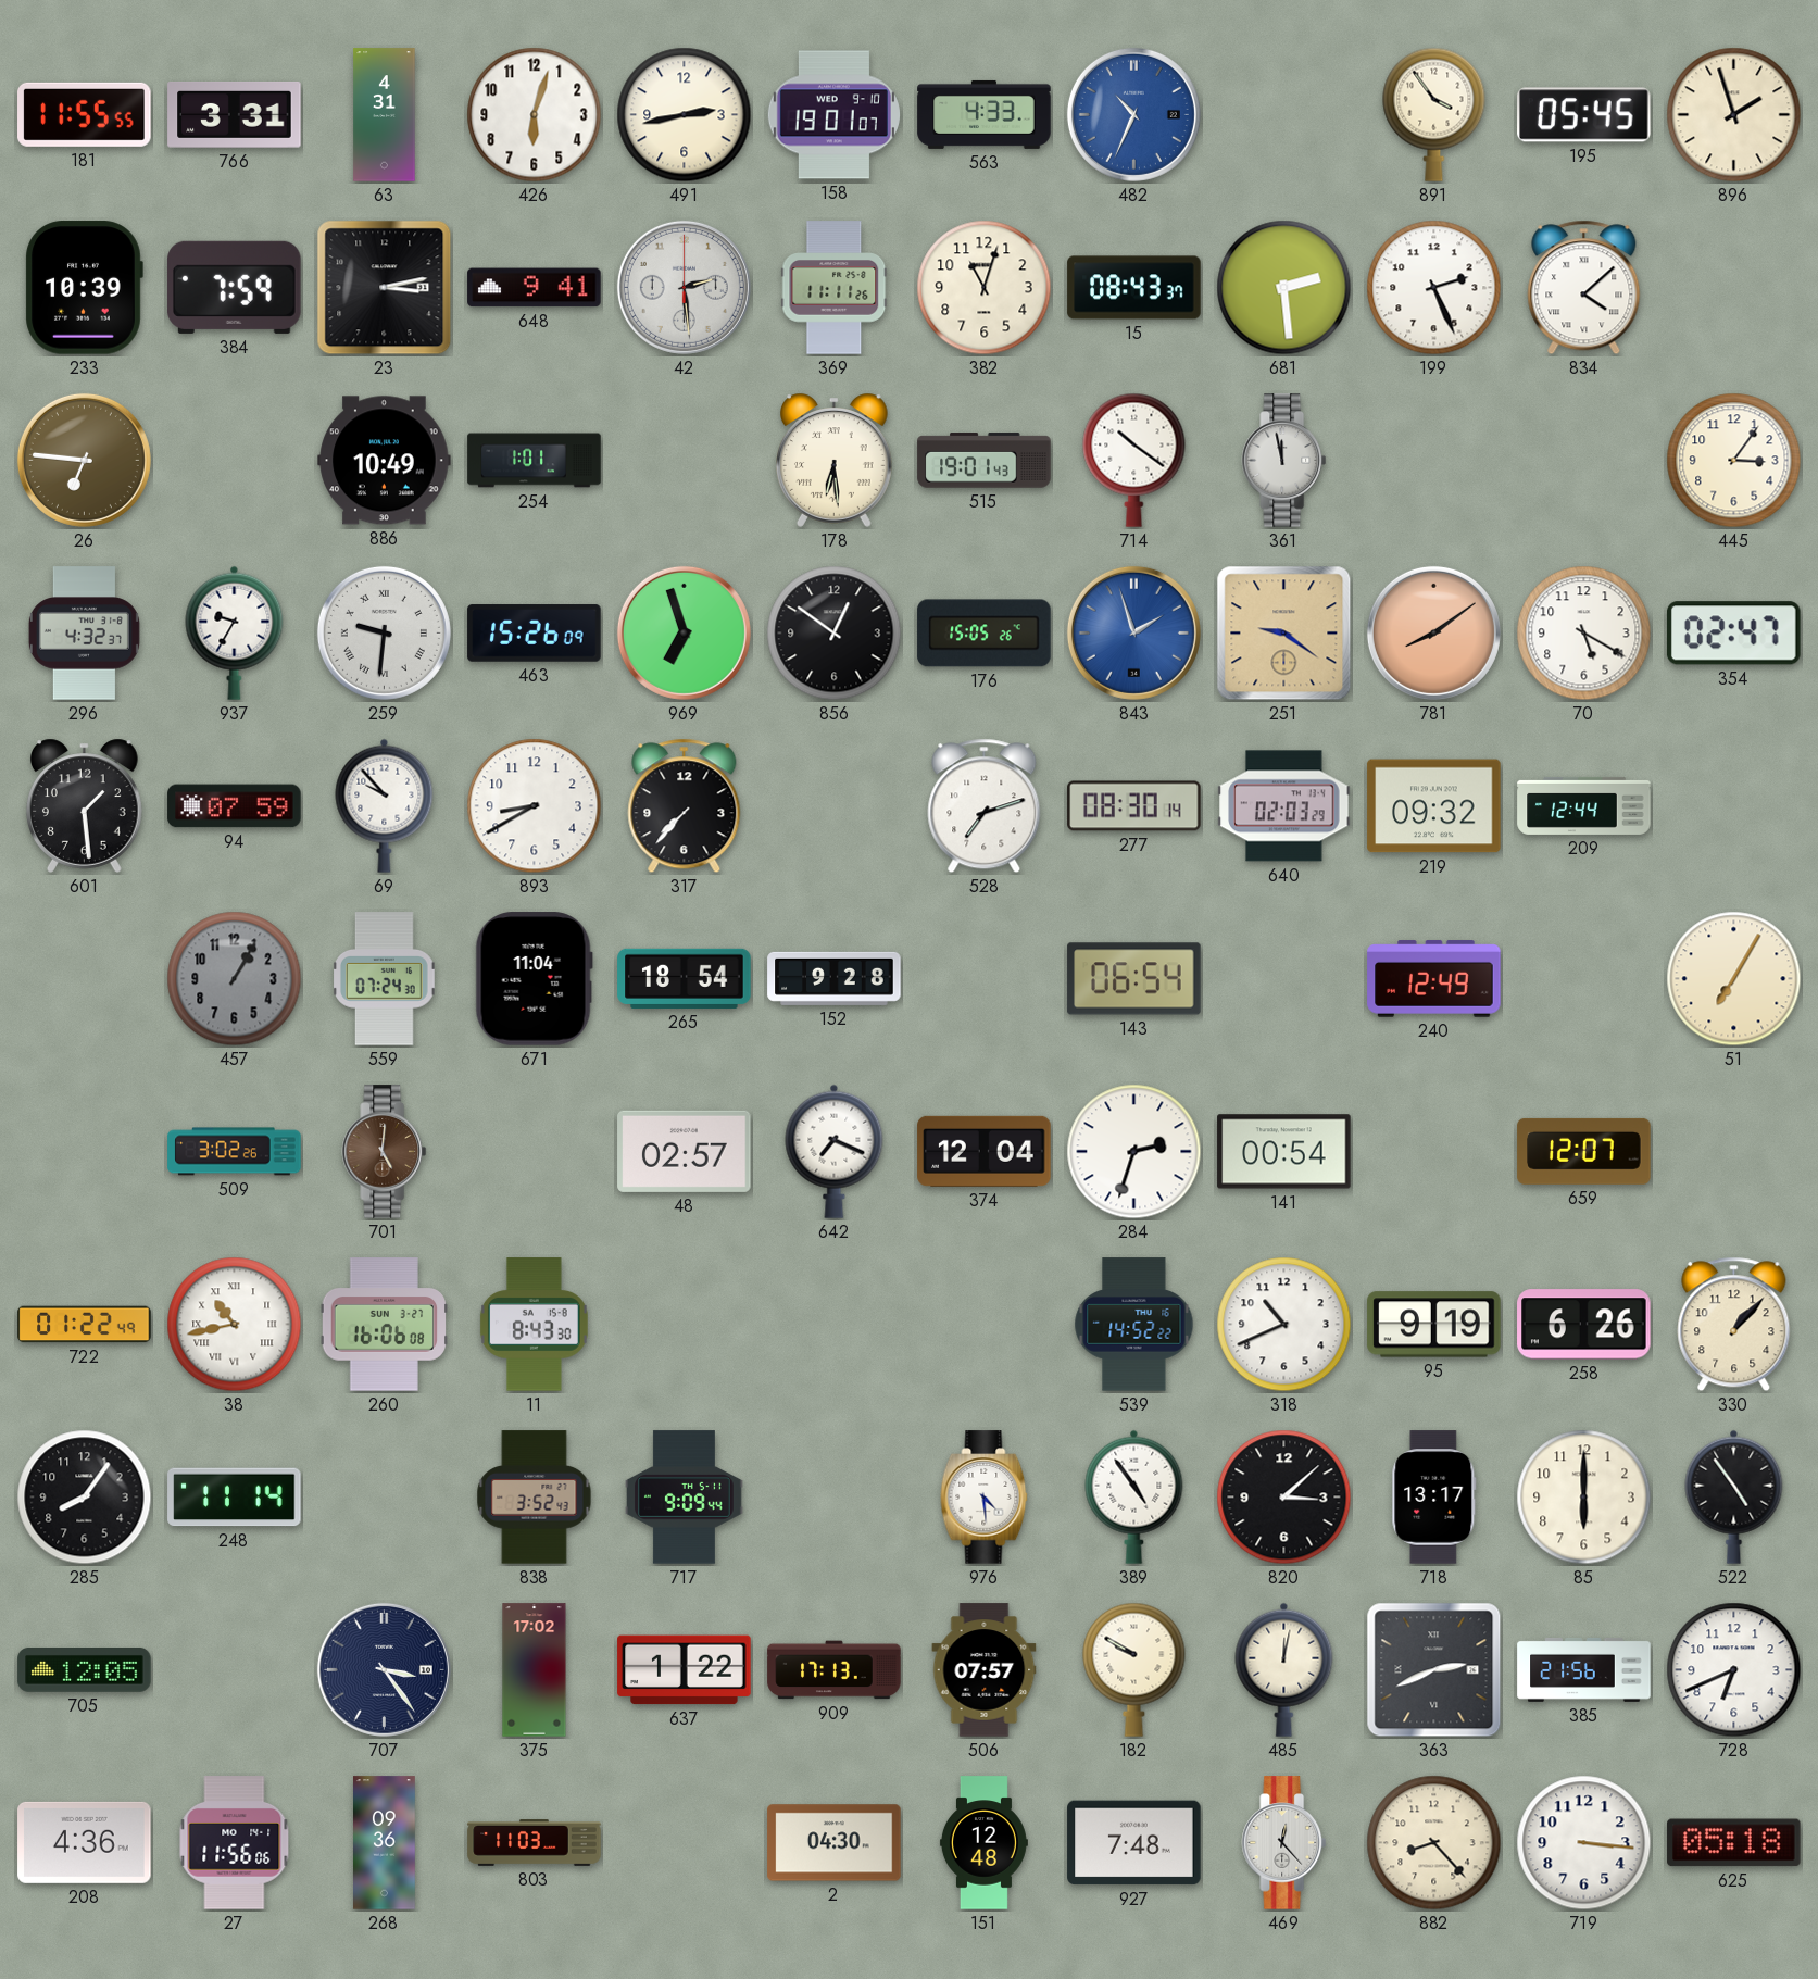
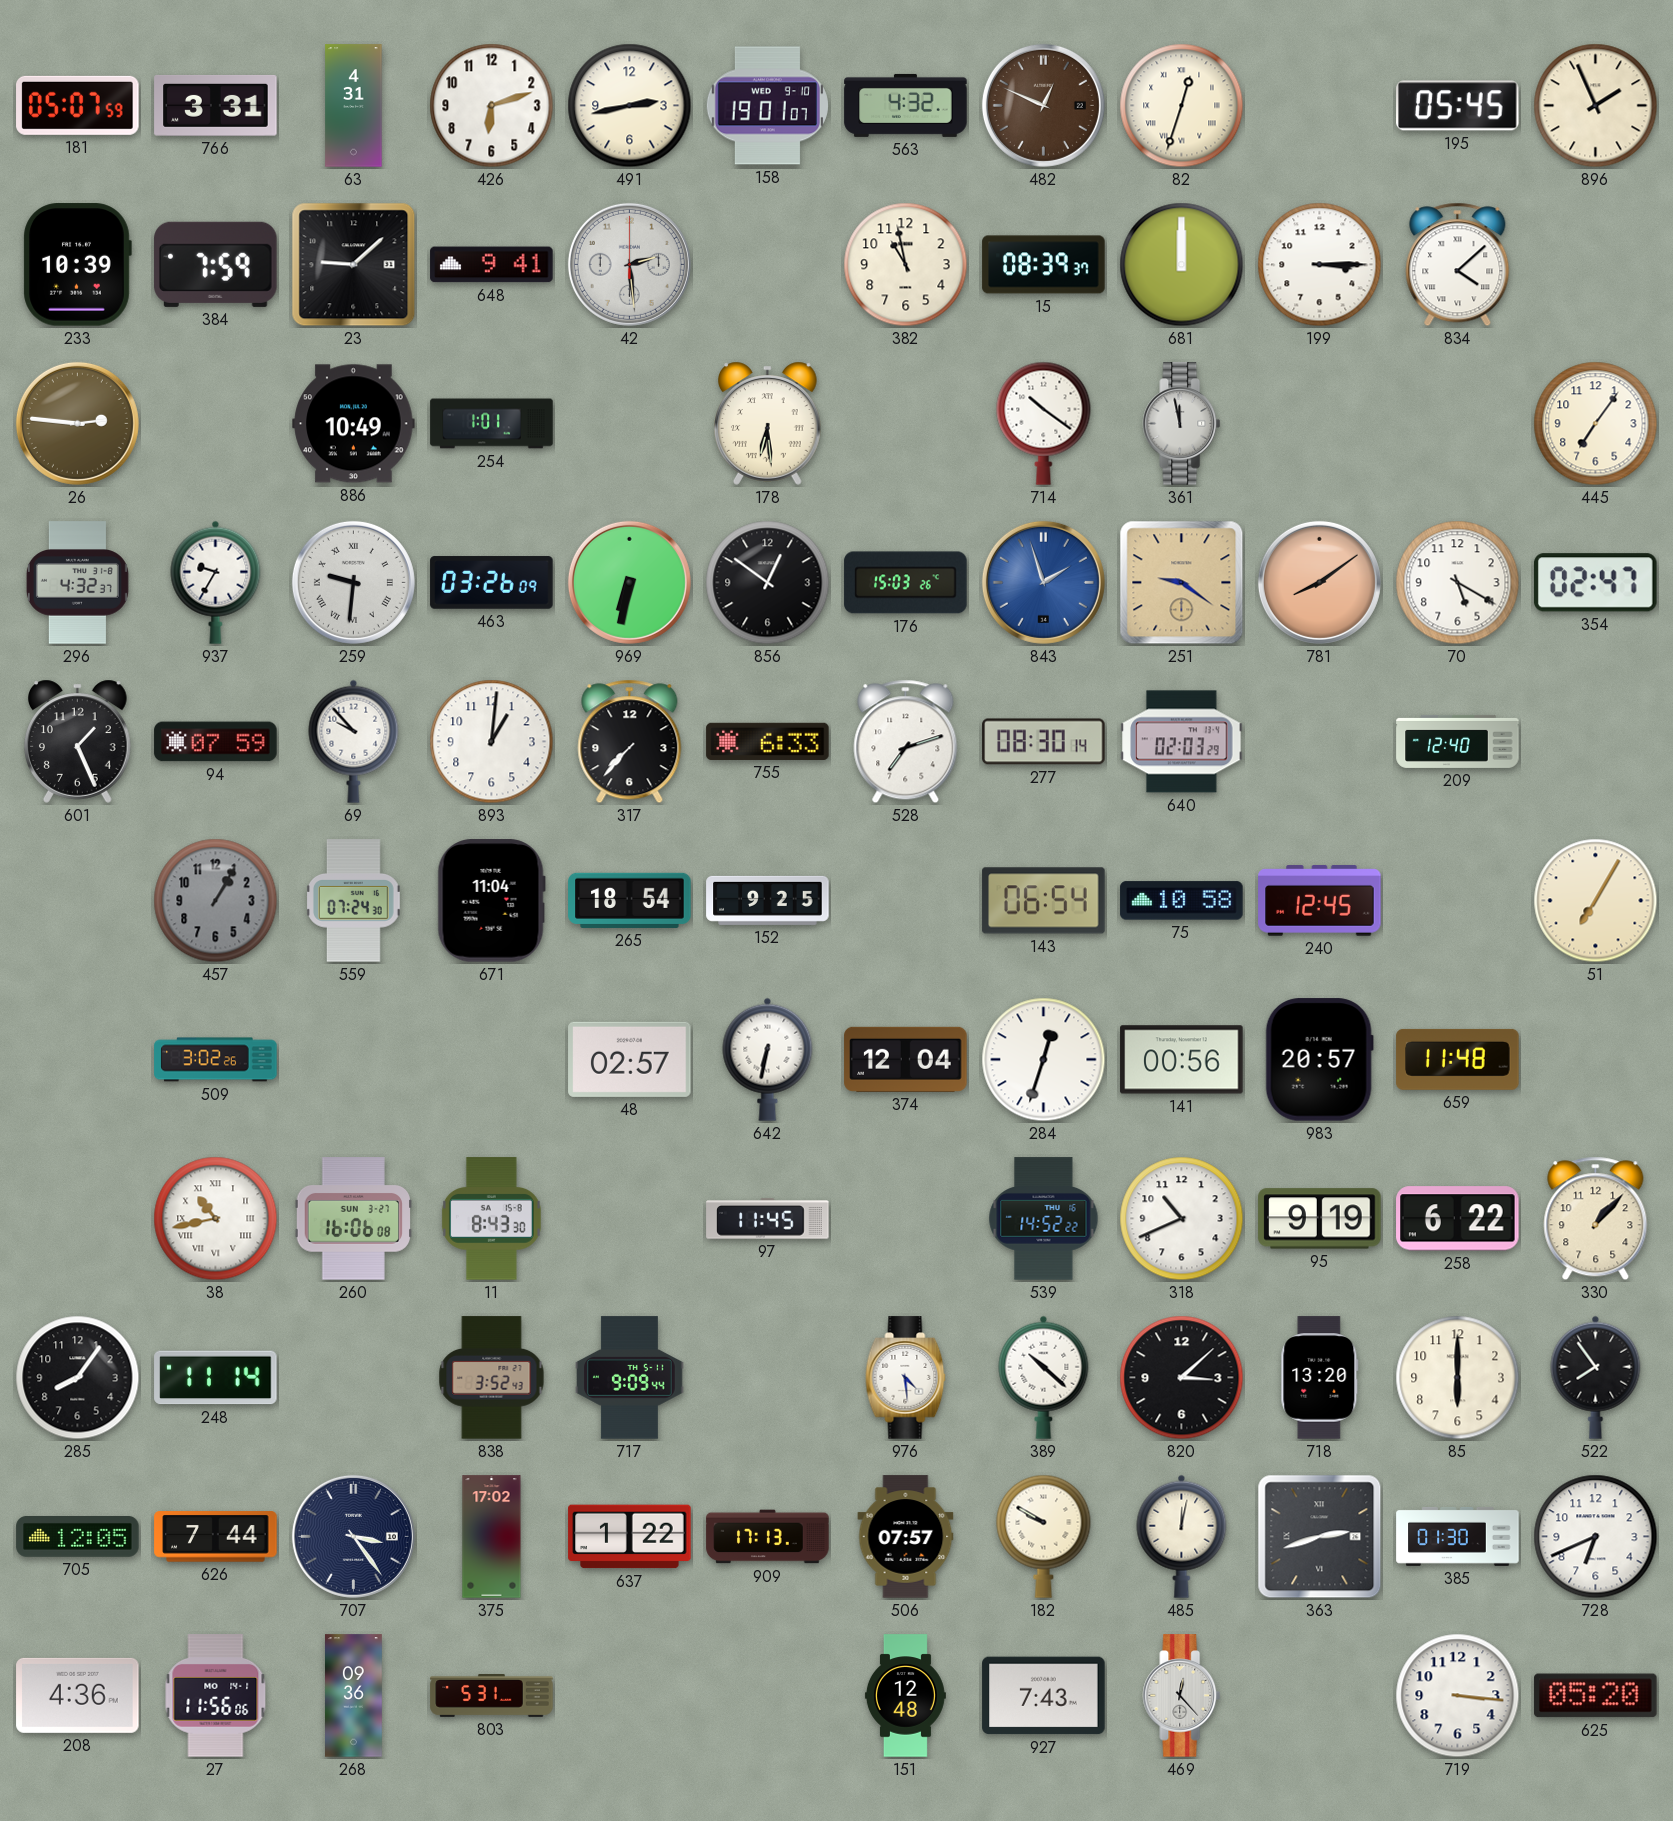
181: 11:55 -> 05:07 (78, 105)
426: 6:03 -> 6:12 (492, 106)
563: 4:33 -> 4:32 (906, 105)
482: 10:34 -> 12:49 (1043, 105)
482 dial: blue -> brown (1043, 105)
82: none -> 12:33 (1182, 106)
891: 3:54 -> none (1434, 114)
896: 1:57 -> 1:56 (1596, 106)
23: 3:13 -> 9:08 (354, 265)
369: 11:11 -> none (835, 288)
382: 11:03 -> 10:58 (906, 265)
15: 08:43 -> 08:39 (1044, 265)
681: 2:29 -> 12:00 (1182, 265)
199: 2:26 -> 3:15 (1320, 265)
26: 6:46 -> 2:46 (77, 423)
515: 19:01 -> none (985, 461)
445: 3:06 -> 7:06 (1596, 424)
463: 15:26 -> 03:26 (492, 583)
969: 6:57 -> 6:32 (629, 582)
176: 15:05 -> 15:03 (906, 583)
601: 1:29 -> 1:26 (78, 741)
893: 8:40 -> 1:01 (492, 742)
755: none -> 6:33 (768, 741)
219: 09:32 -> none (1434, 806)
209: 12:44 -> 12:40 (1458, 741)
152: 9:28 -> 9:25 (768, 900)
75: none -> 10:58 (1182, 901)
240: 12:49 -> 12:45 (1320, 901)
701: 5:01 -> none (385, 1152)
642: 7:19 -> 6:32 (768, 1059)
284: 2:33 -> 12:33 (1044, 1060)
141: 00:54 -> 00:56 (1182, 1060)
983: none -> 20:57 (1319, 1060)
659: 12:07 -> 11:48 (1458, 1059)
722: 01:22 -> none (85, 1325)
97: none -> 11:45 (768, 1219)
258: 6:26 -> 6:22 (1458, 1219)
389: 4:54 -> 10:22 (1044, 1377)
718: 13:17 -> 13:20 (1320, 1378)
522: 4:54 -> 7:54 (1596, 1377)
626: none -> 7:44 (216, 1537)
363: 2:41 -> 2:42 (1320, 1537)
385: 21:56 -> 01:30 (1458, 1536)
803: 11:03 -> 5:31 (492, 1696)
2: 04:30 -> none (835, 1843)
927: 7:48 -> 7:43 (1044, 1696)
882: 8:23 -> none (1434, 1843)
625: 05:18 -> 05:20 (1596, 1696)
